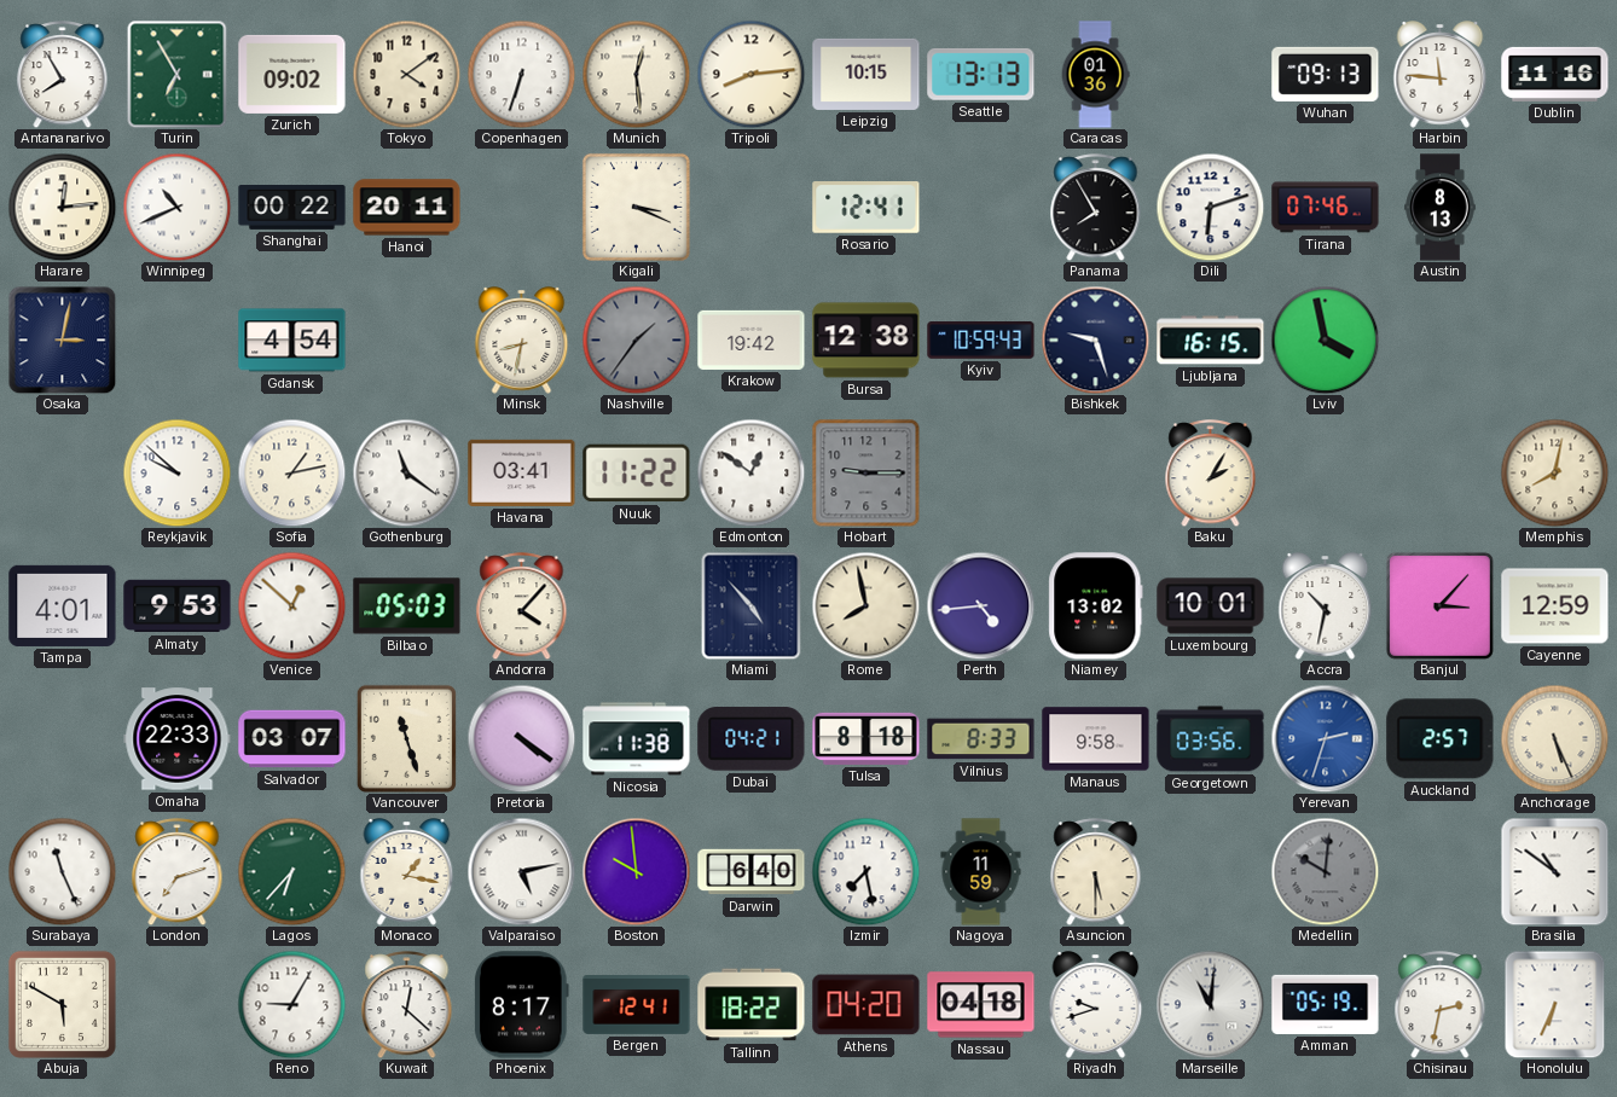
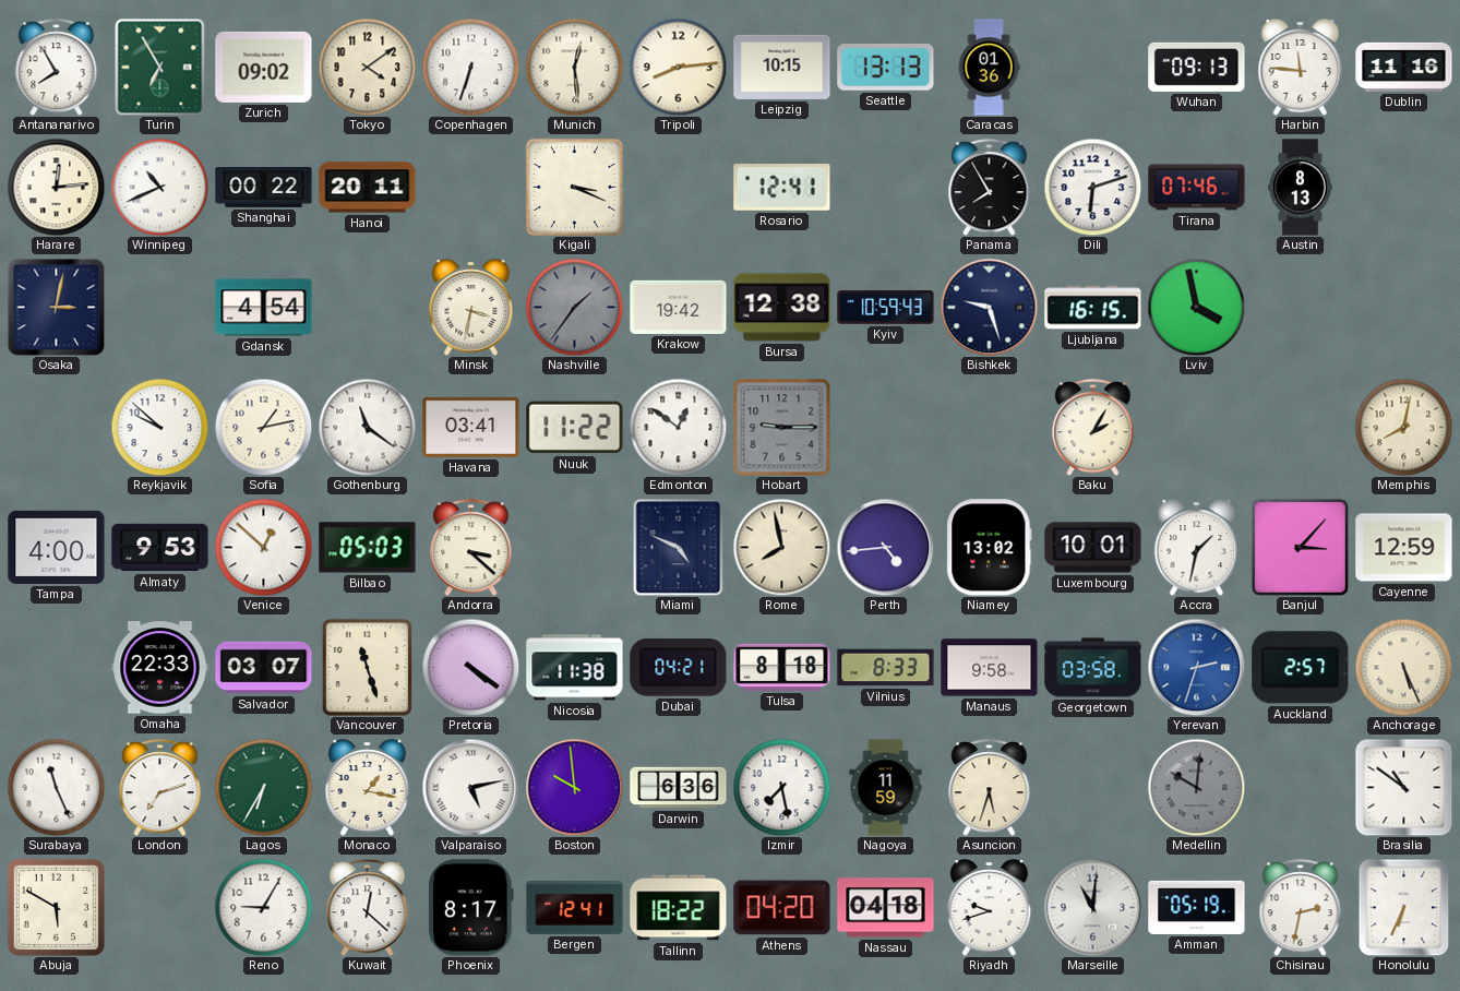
Minsk: 8:32 -> 3:32 (471, 308)
Tampa: 4:01 -> 4:00 (57, 547)
Andorra: 4:07 -> 3:22 (471, 548)
Miami: 4:53 -> 4:49 (679, 547)
Accra: 10:32 -> 1:32 (1197, 548)
Georgetown: 03:56 -> 03:58 (1093, 668)
Lagos: 6:37 -> 6:35 (263, 787)
Darwin: 6:40 -> 6:36 (679, 788)
Asuncion: 5:30 -> 5:33 (990, 788)
